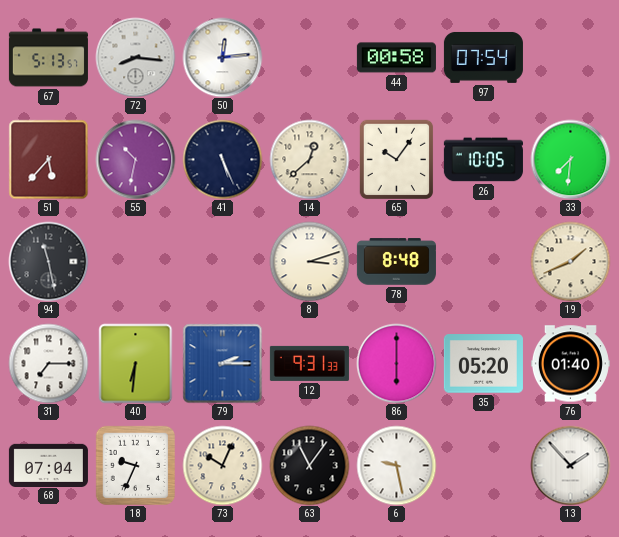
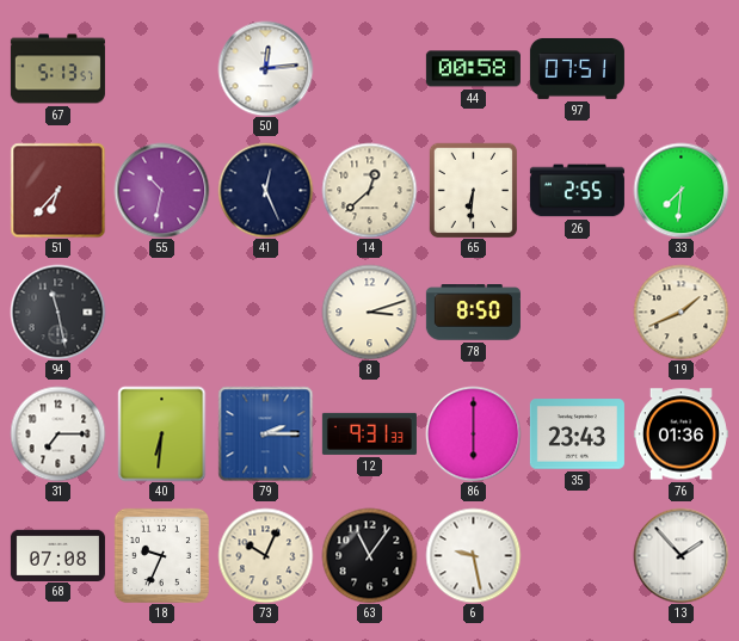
72: 8:16 -> none (135, 57)
97: 07:54 -> 07:51 (577, 68)
51: 5:37 -> 6:37 (57, 190)
41: 5:26 -> 12:26 (265, 190)
65: 10:06 -> 6:31 (474, 190)
26: 10:05 -> 2:55 (577, 191)
78: 8:48 -> 8:50 (473, 313)
35: 05:20 -> 23:43 (577, 434)
76: 01:40 -> 01:36 (681, 434)
68: 07:04 -> 07:08 (57, 555)
